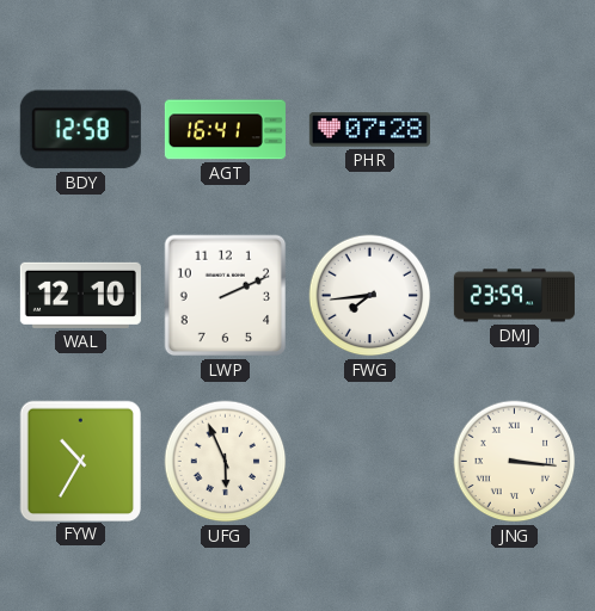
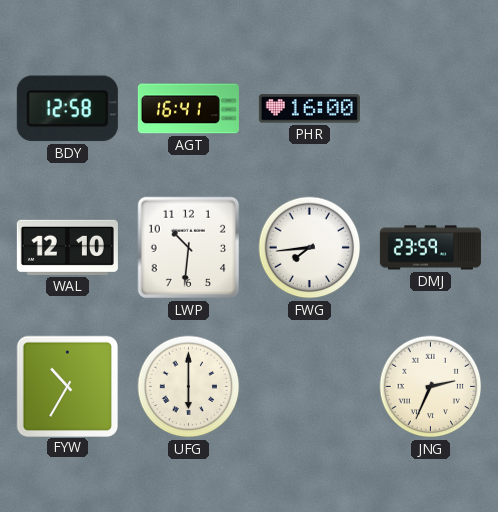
PHR: 07:28 -> 16:00 (309, 109)
LWP: 2:11 -> 10:31 (189, 248)
UFG: 5:56 -> 6:00 (189, 387)
JNG: 3:16 -> 2:34 (431, 387)
